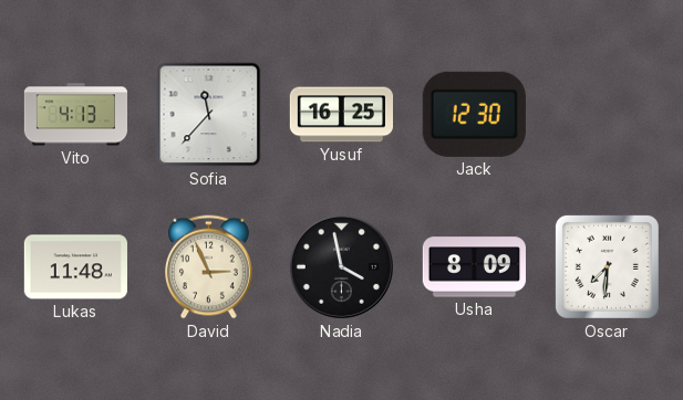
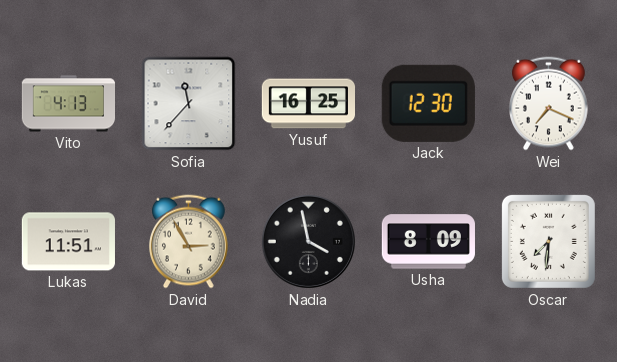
Wei: none -> 7:19 (549, 104)
Lukas: 11:48 -> 11:51 (68, 242)
David: 2:56 -> 2:55 (189, 242)
